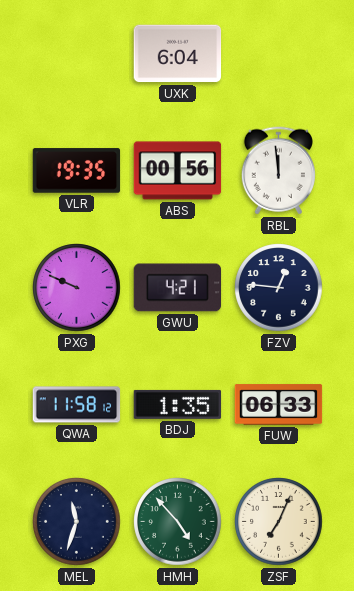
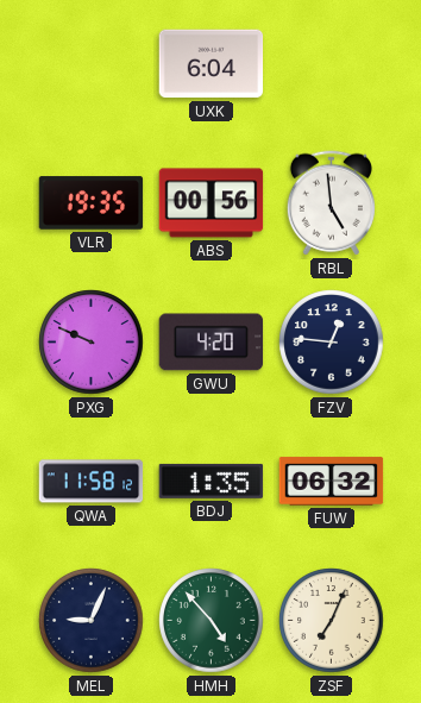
RBL: 11:59 -> 4:59 (331, 203)
GWU: 4:21 -> 4:20 (212, 343)
FUW: 06:33 -> 06:32 (332, 482)
MEL: 11:33 -> 9:04 (92, 621)
